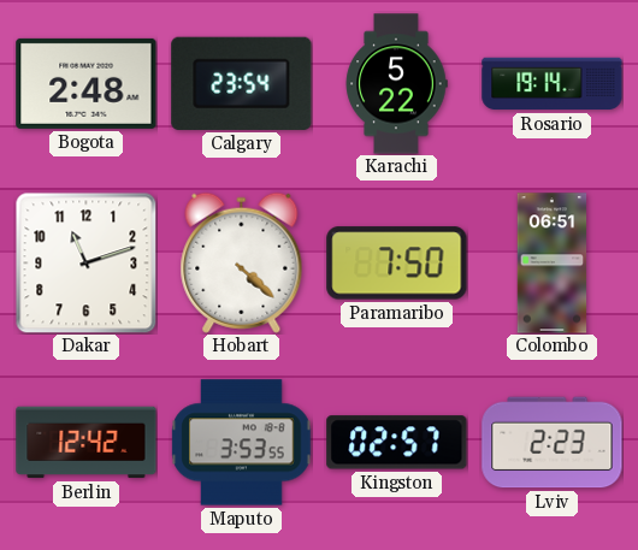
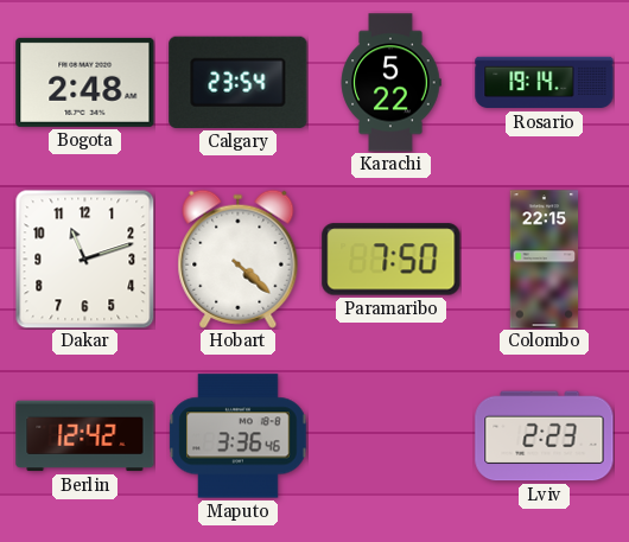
Colombo: 06:51 -> 22:15 (545, 260)
Maputo: 3:53 -> 3:36 (239, 436)
Kingston: 02:57 -> none (397, 443)
